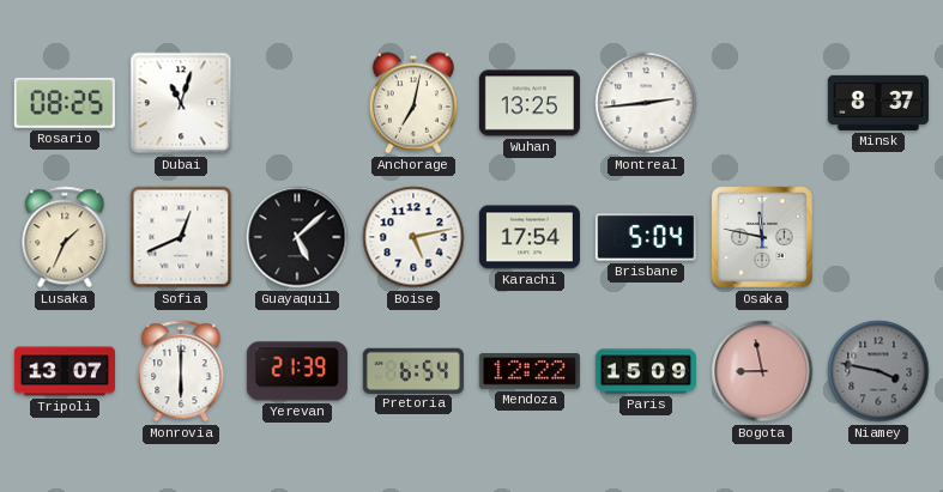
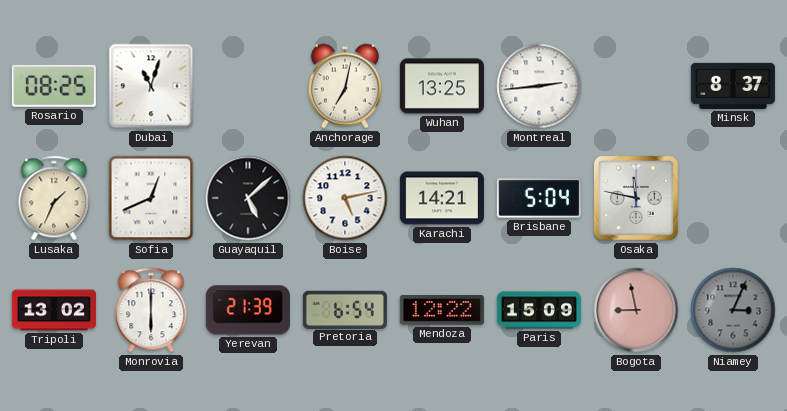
Karachi: 17:54 -> 14:21 (442, 198)
Tripoli: 13:07 -> 13:02 (54, 310)
Niamey: 3:47 -> 3:04 (733, 310)
